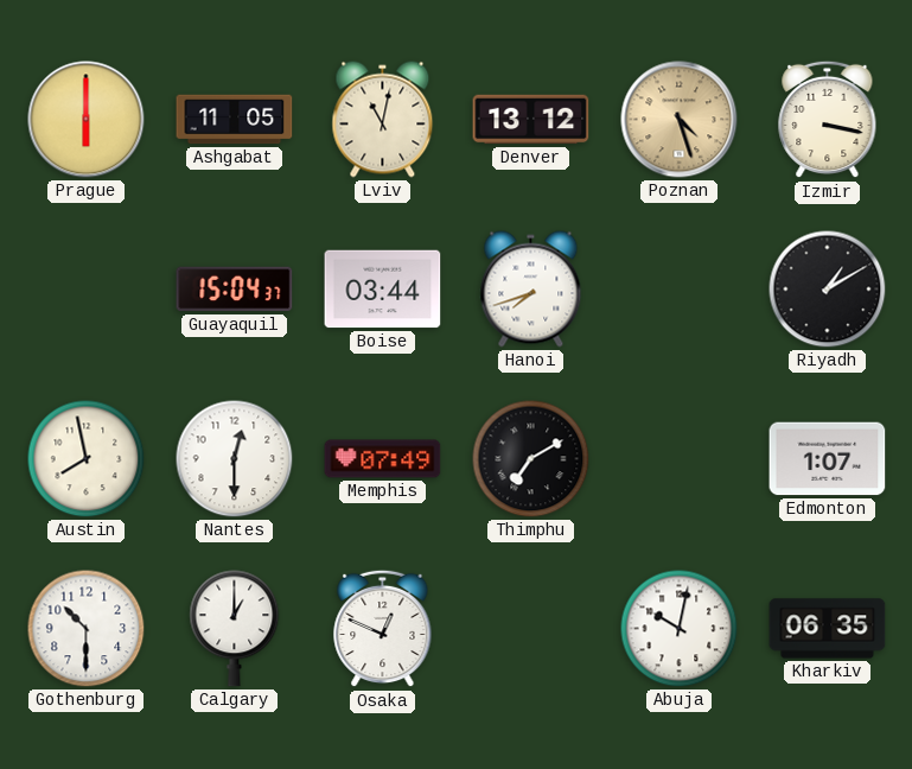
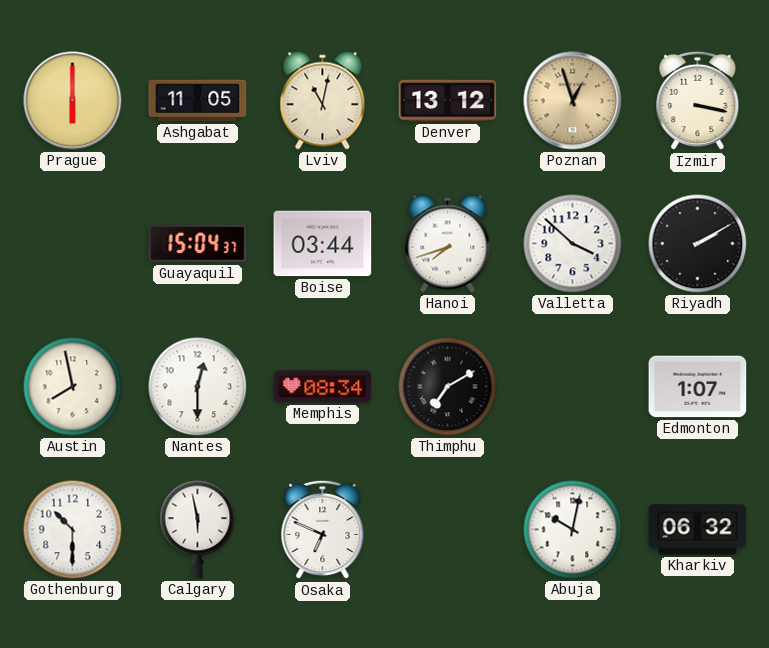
Poznan: 4:27 -> 12:57 (573, 101)
Valletta: none -> 3:52 (573, 244)
Riyadh: 1:10 -> 2:10 (698, 244)
Memphis: 07:49 -> 08:34 (323, 387)
Calgary: 1:00 -> 5:58 (198, 530)
Osaka: 12:49 -> 6:49 (323, 530)
Kharkiv: 06:35 -> 06:32 (698, 530)
